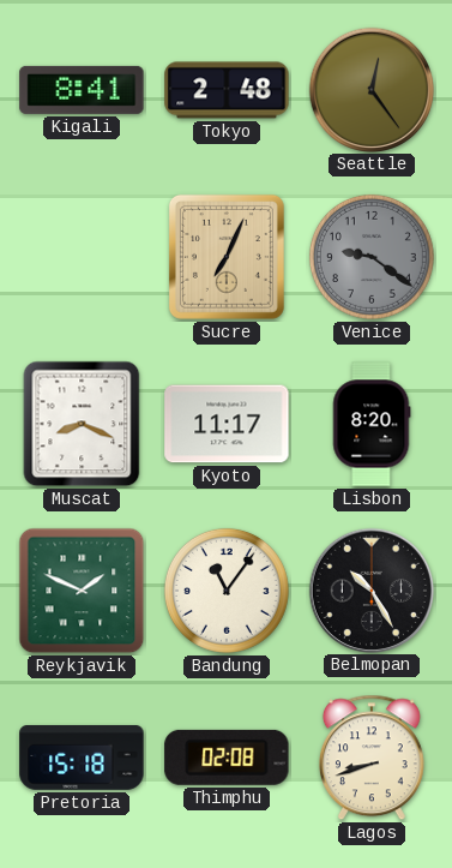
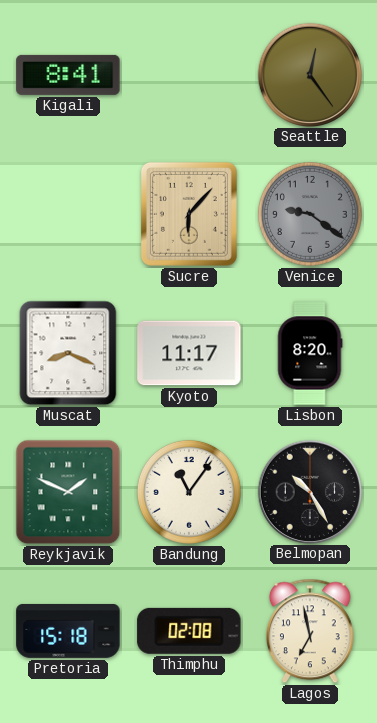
Tokyo: 2:48 -> none (227, 90)
Sucre: 7:04 -> 6:07 (189, 214)
Lagos: 8:42 -> 6:58 (310, 631)
